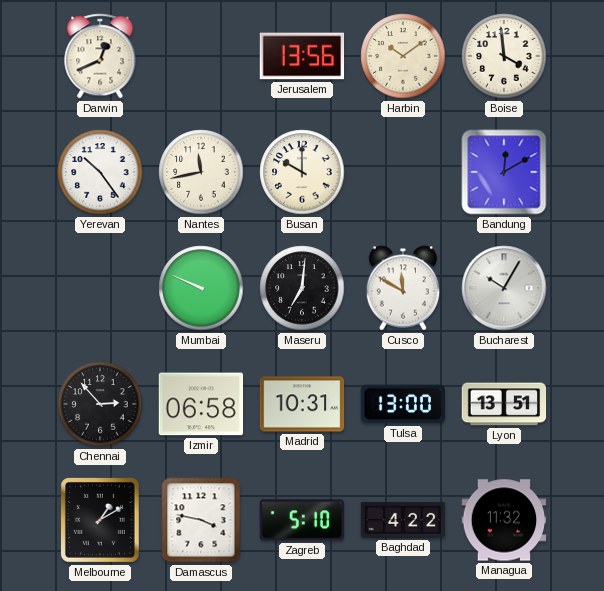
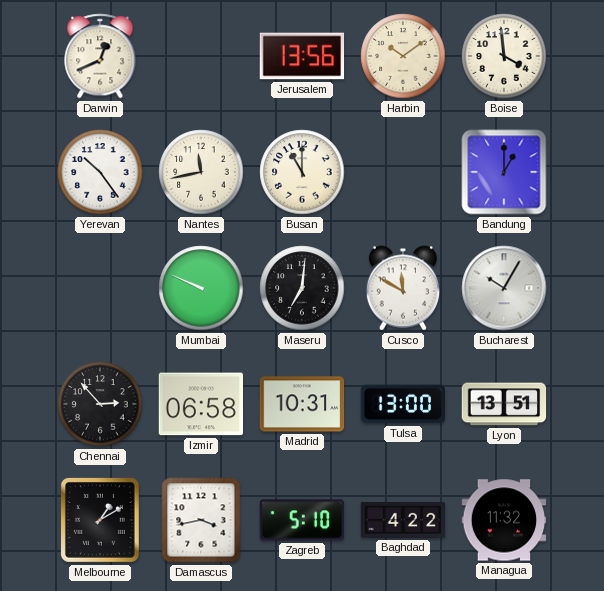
Busan: 10:00 -> 11:00 (302, 172)
Bandung: 12:10 -> 1:00 (504, 172)
Damascus: 3:47 -> 3:43 (201, 520)
